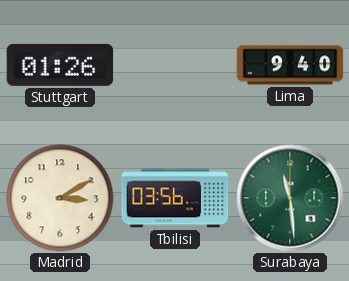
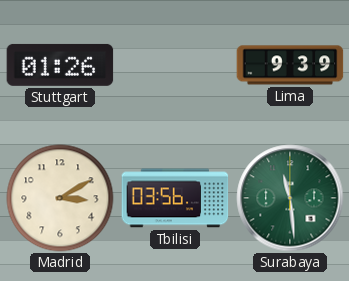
Lima: 9:40 -> 9:39 (290, 65)
